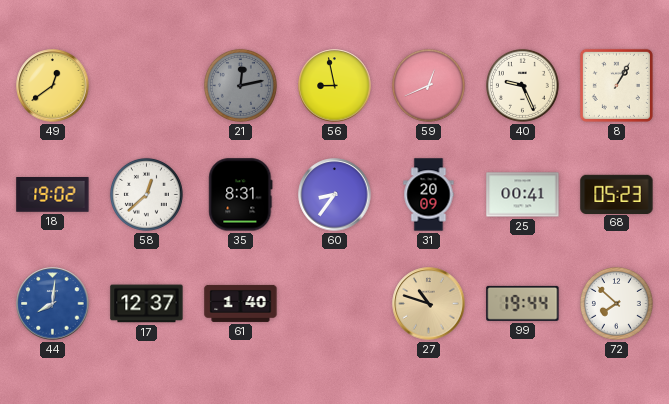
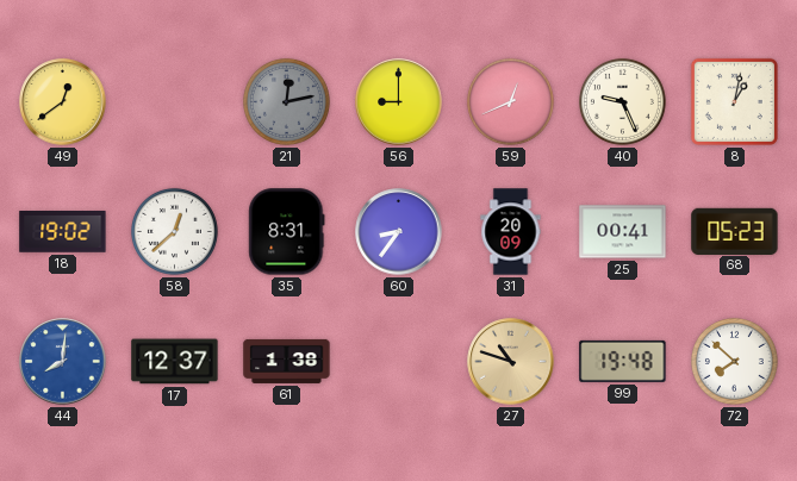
56: 8:58 -> 9:00 (399, 102)
8: 1:05 -> 1:02 (734, 101)
61: 1:40 -> 1:38 (287, 361)
99: 19:44 -> 19:48 (623, 361)
